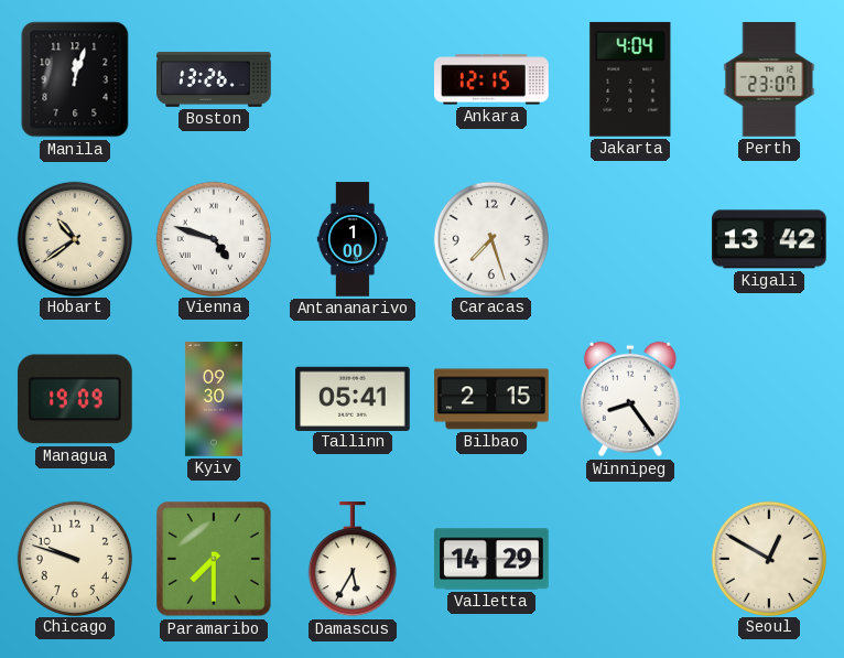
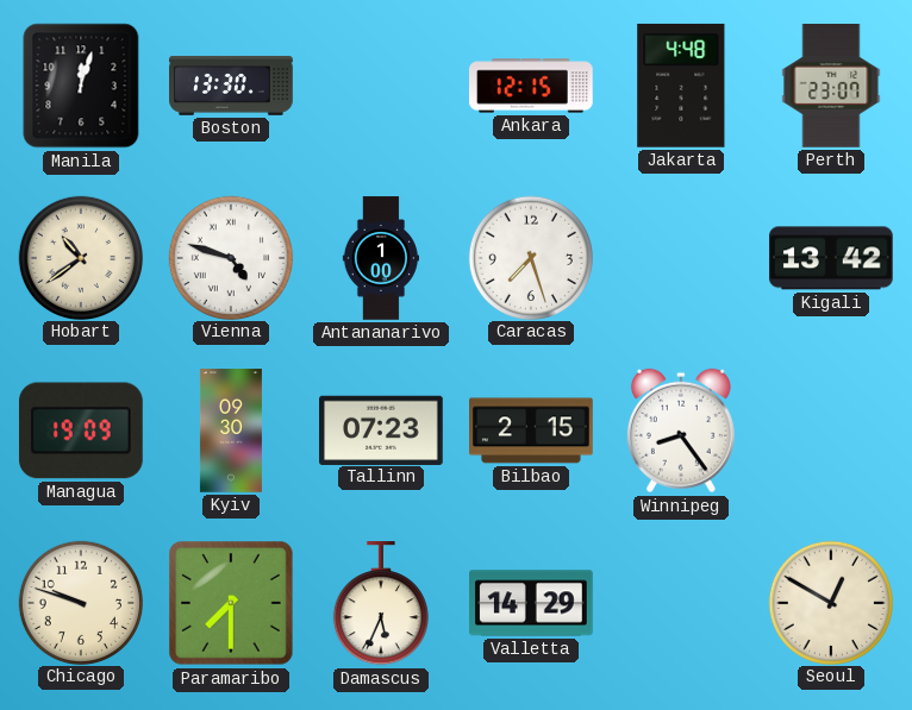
Boston: 13:26 -> 13:30 (231, 86)
Jakarta: 4:04 -> 4:48 (681, 86)
Tallinn: 05:41 -> 07:23 (382, 429)
Damascus: 5:35 -> 5:34 (381, 604)
